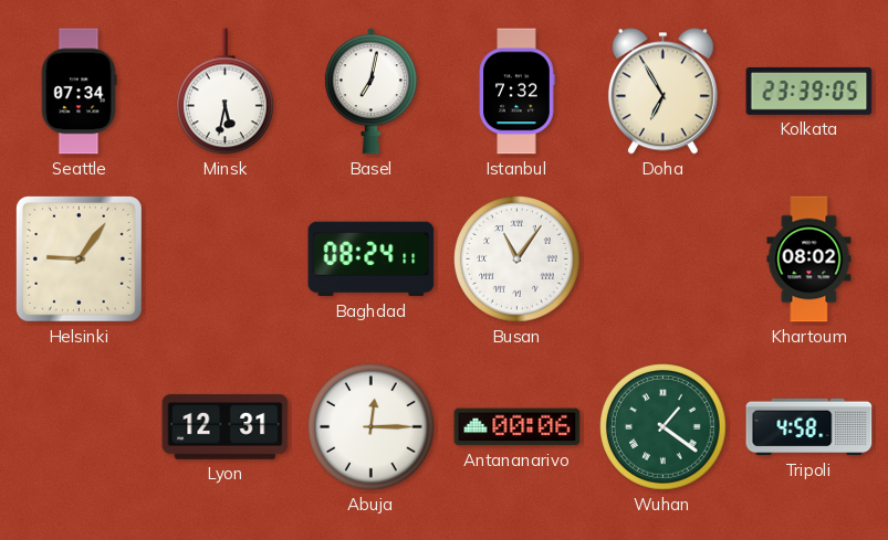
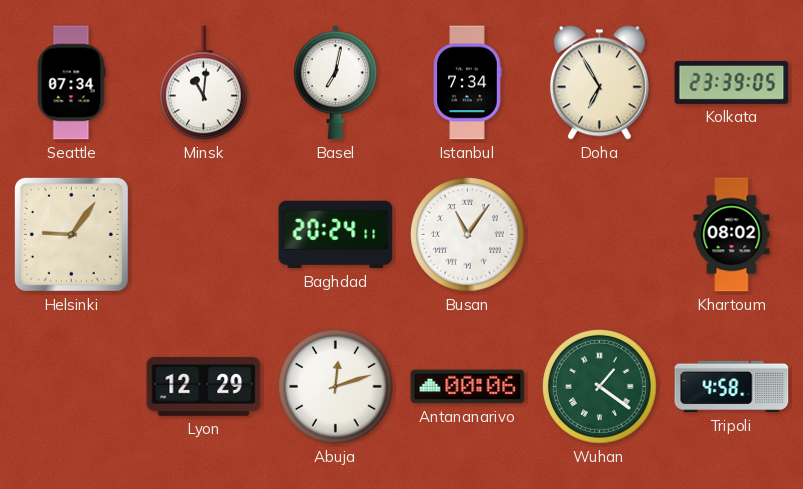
Minsk: 5:32 -> 11:01 (204, 83)
Istanbul: 7:32 -> 7:34 (467, 83)
Baghdad: 08:24 -> 20:24 (336, 235)
Lyon: 12:31 -> 12:29 (204, 386)
Abuja: 12:15 -> 12:12 (336, 387)
